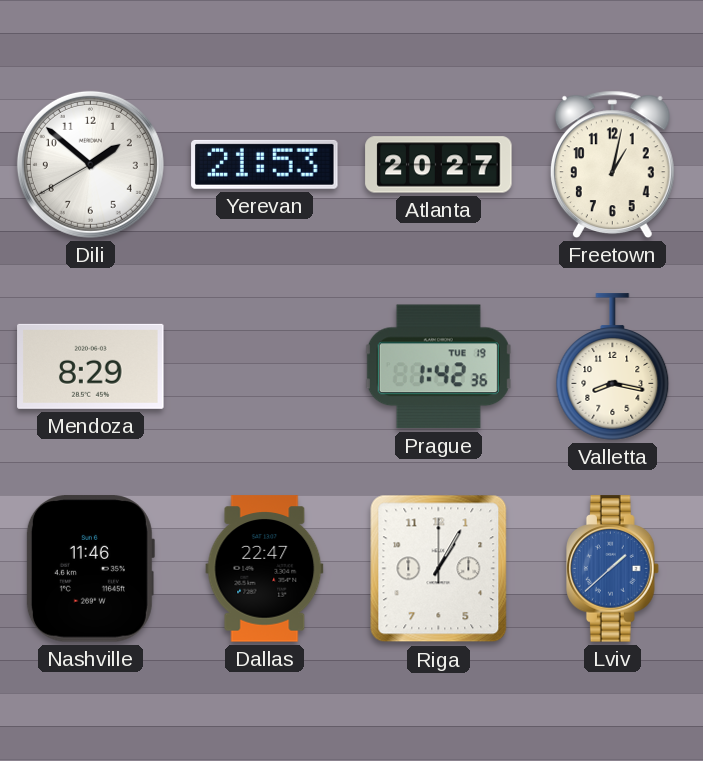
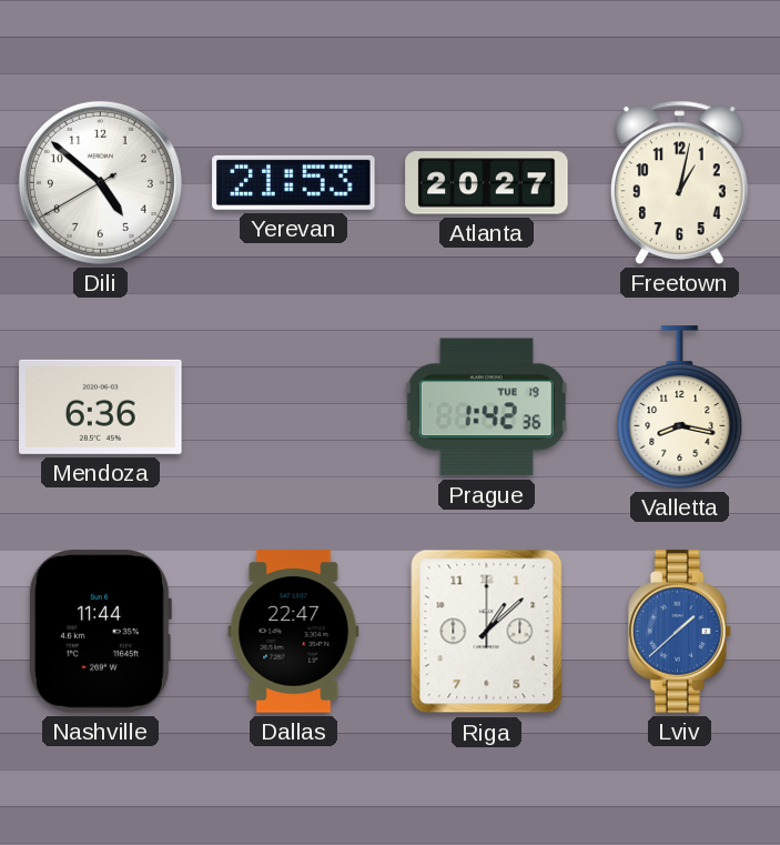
Dili: 1:51 -> 4:51 (100, 182)
Mendoza: 8:29 -> 6:36 (101, 406)
Nashville: 11:46 -> 11:44 (100, 632)
Riga: 1:05 -> 1:08 (487, 632)
